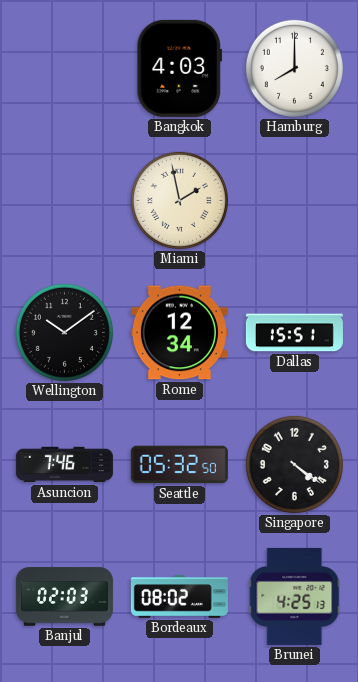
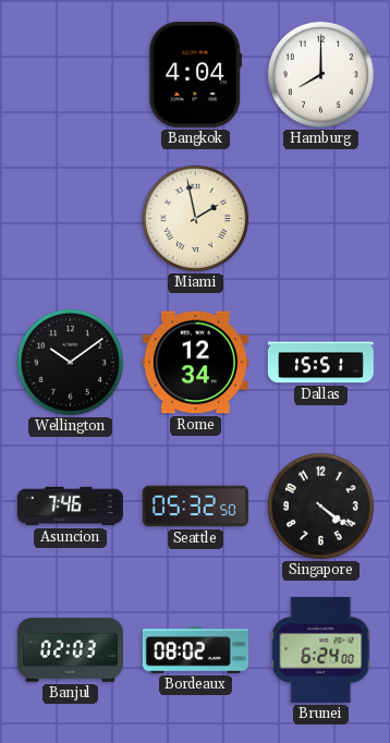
Bangkok: 4:03 -> 4:04 (196, 74)
Brunei: 4:25 -> 6:24 (321, 649)
